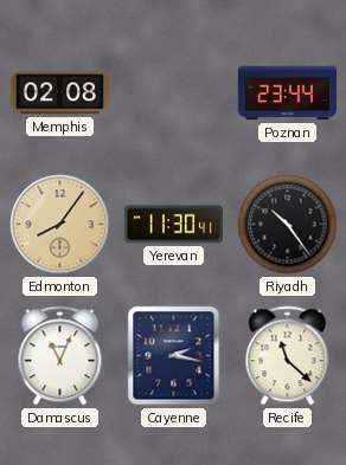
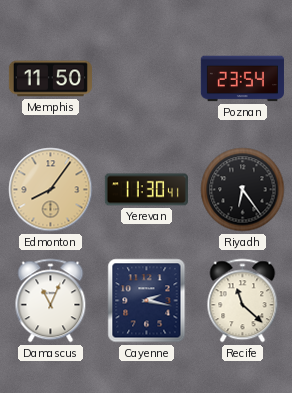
Memphis: 02:08 -> 11:50 (50, 79)
Poznan: 23:44 -> 23:54 (242, 79)
Riyadh: 10:24 -> 6:24 (243, 190)
